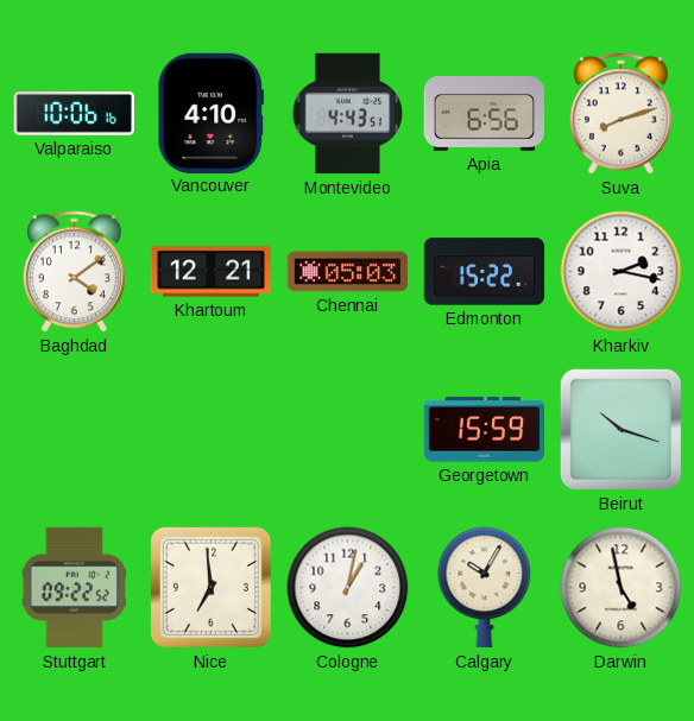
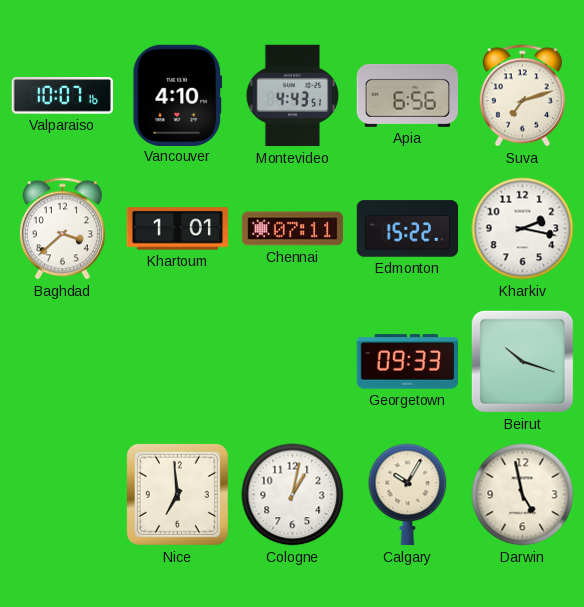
Valparaiso: 10:06 -> 10:07 (62, 96)
Suva: 8:12 -> 7:12 (522, 96)
Baghdad: 4:09 -> 3:38 (62, 229)
Khartoum: 12:21 -> 1:01 (178, 229)
Chennai: 05:03 -> 07:11 (293, 229)
Georgetown: 15:59 -> 09:33 (407, 362)
Stuttgart: 09:22 -> none (74, 588)
